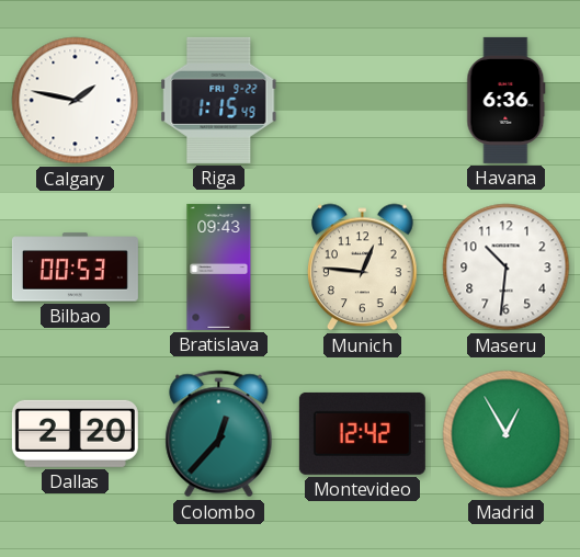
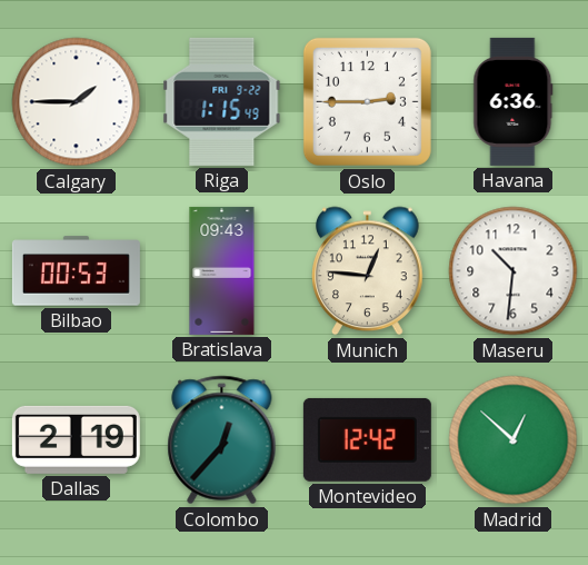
Calgary: 1:47 -> 1:45 (77, 102)
Oslo: none -> 2:45 (367, 101)
Dallas: 2:20 -> 2:19 (76, 439)
Madrid: 12:55 -> 12:52 (514, 440)
